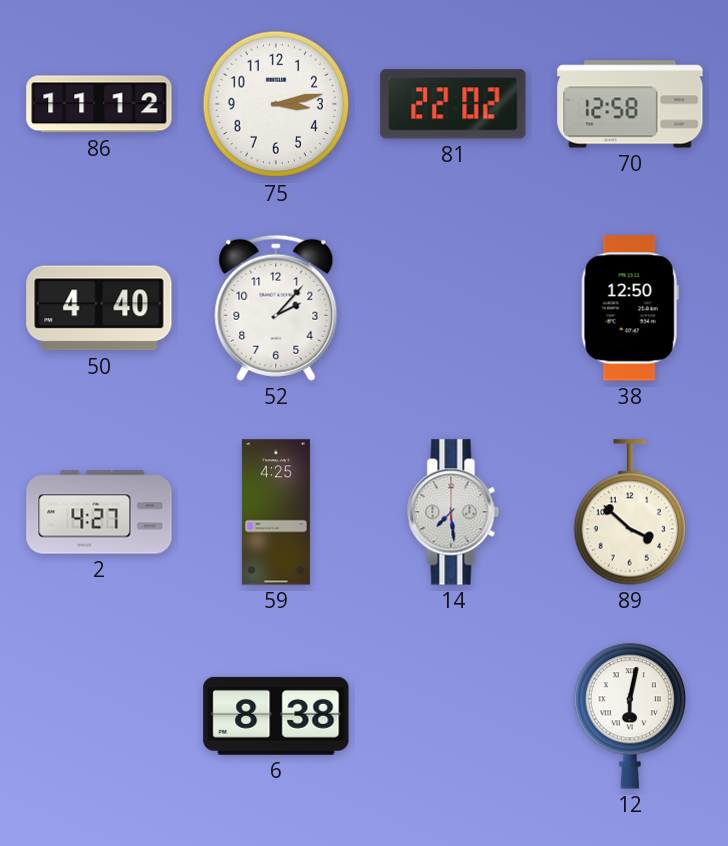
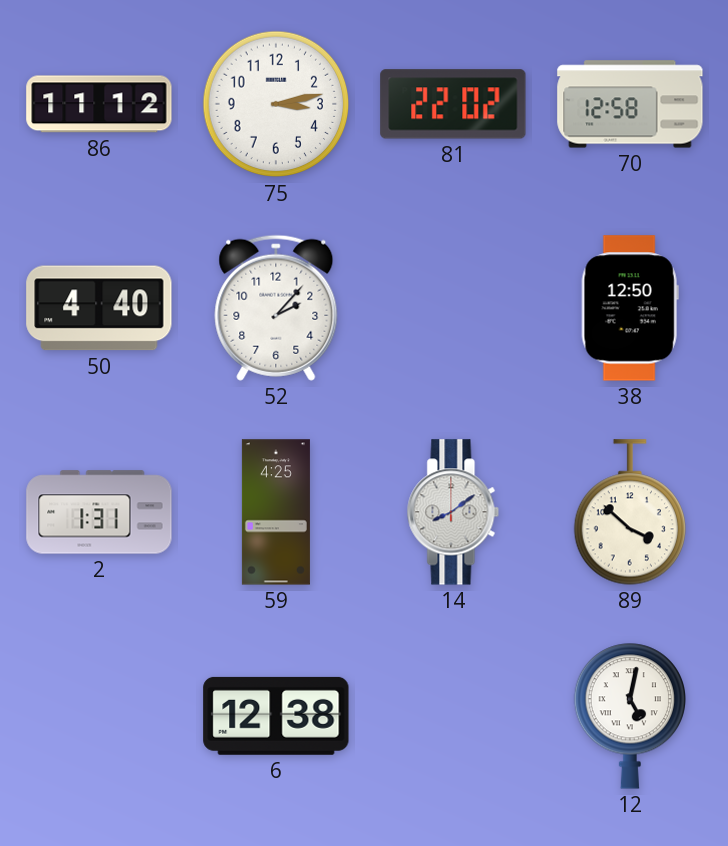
2: 4:27 -> 1:31 (99, 512)
14: 7:29 -> 8:09 (453, 512)
6: 8:38 -> 12:38 (276, 716)
12: 6:02 -> 5:02 (629, 716)
